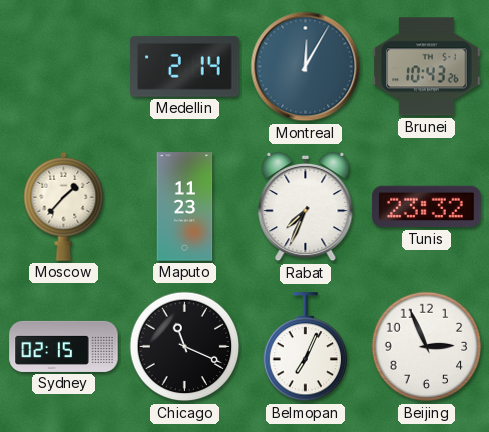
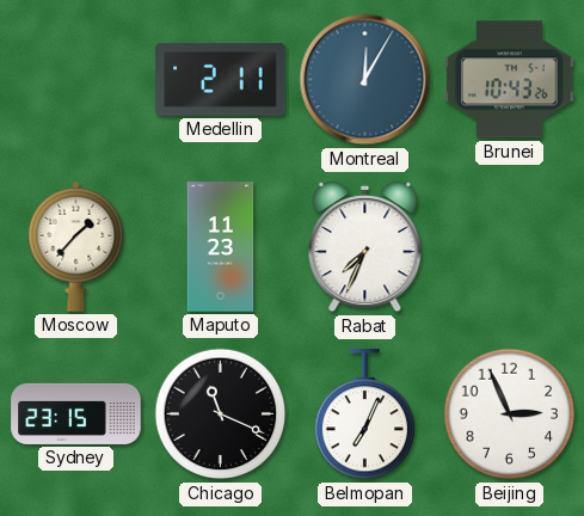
Medellin: 2:14 -> 2:11 (221, 80)
Tunis: 23:32 -> none (427, 207)
Sydney: 02:15 -> 23:15 (76, 413)
